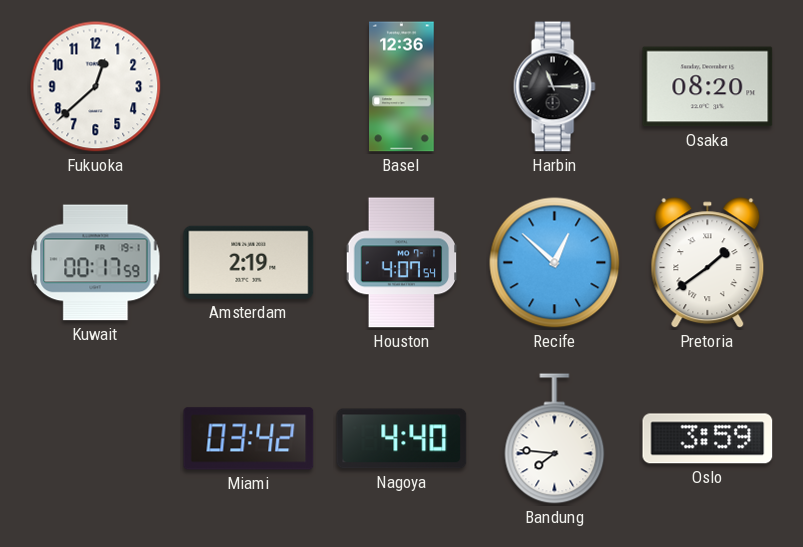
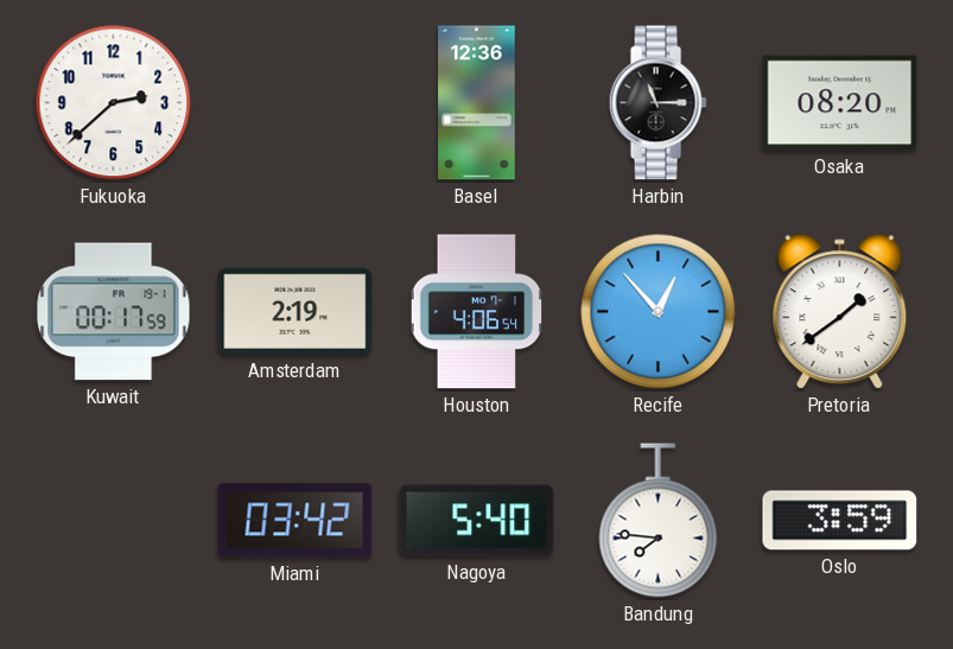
Fukuoka: 12:38 -> 2:38 (114, 103)
Houston: 4:07 -> 4:06 (477, 312)
Recife: 12:52 -> 12:53 (659, 312)
Nagoya: 4:40 -> 5:40 (477, 521)
